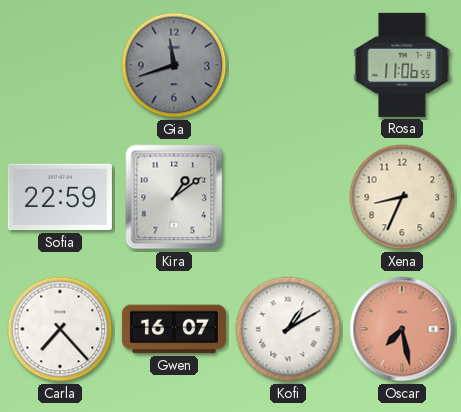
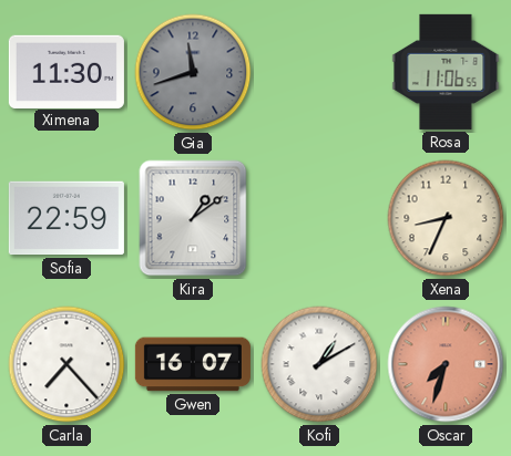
Ximena: none -> 11:30 (67, 71)
Oscar: 7:28 -> 7:33 (446, 364)
